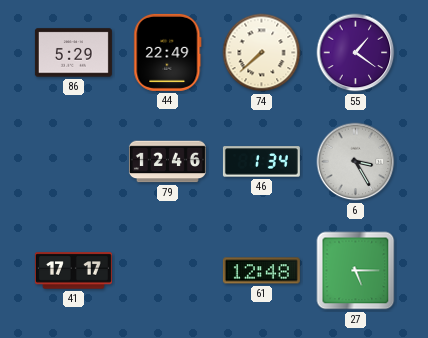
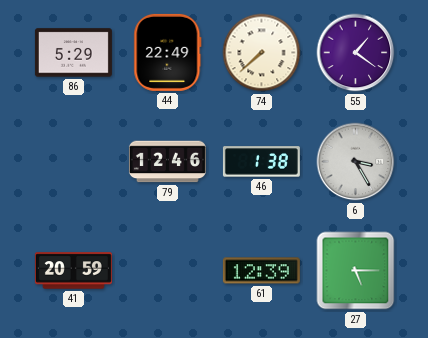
46: 1:34 -> 1:38 (261, 162)
41: 17:17 -> 20:59 (73, 271)
61: 12:48 -> 12:39 (261, 271)
